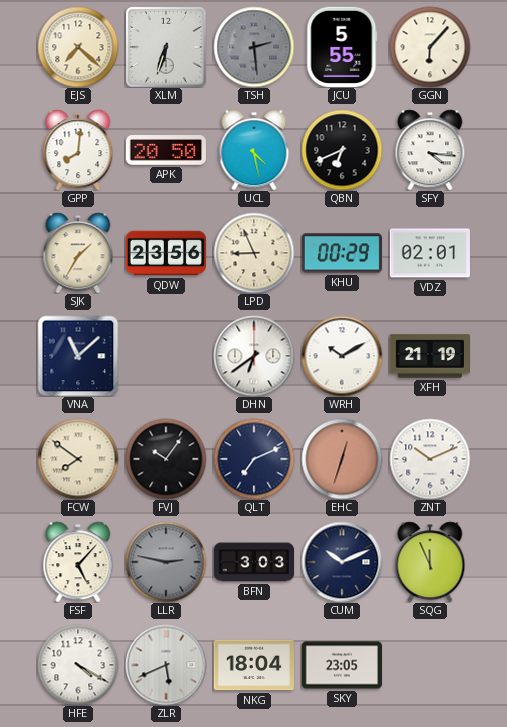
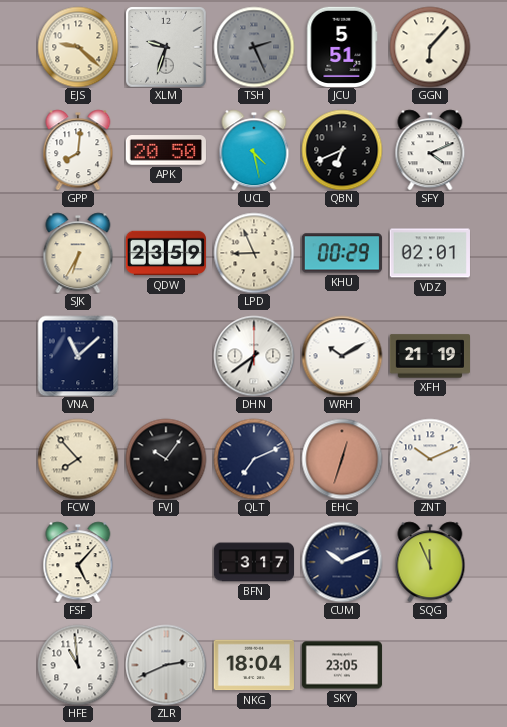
EJS: 7:22 -> 9:22 (78, 47)
XLM: 6:33 -> 9:33 (166, 47)
TSH: 2:29 -> 2:26 (254, 47)
JCU: 5:55 -> 5:51 (342, 47)
SFY: 4:16 -> 4:11 (430, 150)
SJK: 1:35 -> 6:35 (78, 253)
QDW: 23:56 -> 23:59 (165, 253)
FCW: 7:51 -> 7:53 (78, 459)
LLR: 2:47 -> none (166, 562)
BFN: 3:03 -> 3:17 (253, 562)
HFE: 4:20 -> 10:59 (78, 665)
ZLR: 5:41 -> 2:41 (166, 665)
